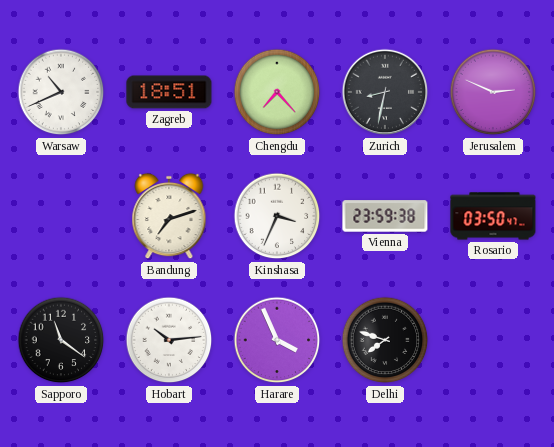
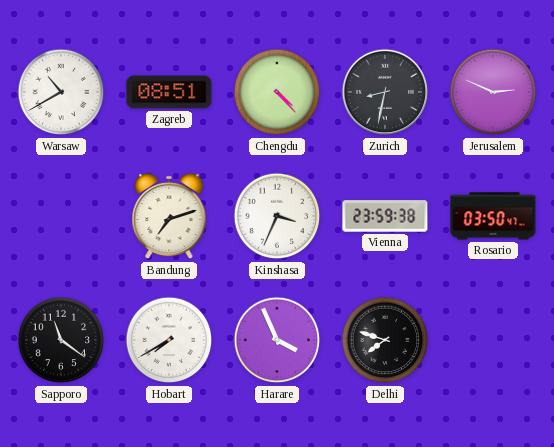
Warsaw: 10:41 -> 10:40 (61, 92)
Zagreb: 18:51 -> 08:51 (169, 92)
Chengdu: 7:23 -> 4:23 (277, 92)
Hobart: 10:14 -> 7:40 (169, 340)
